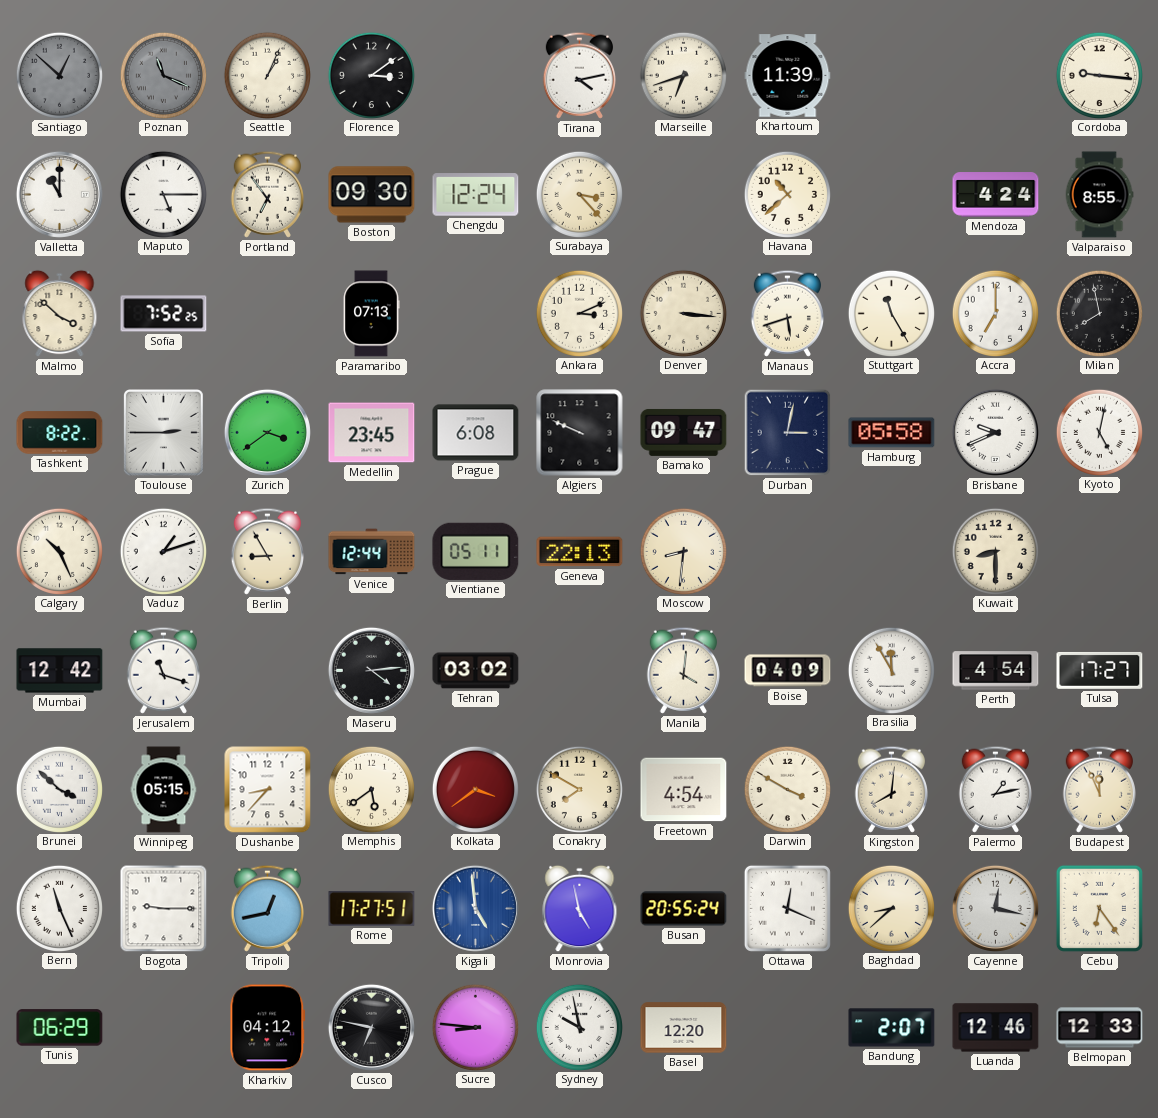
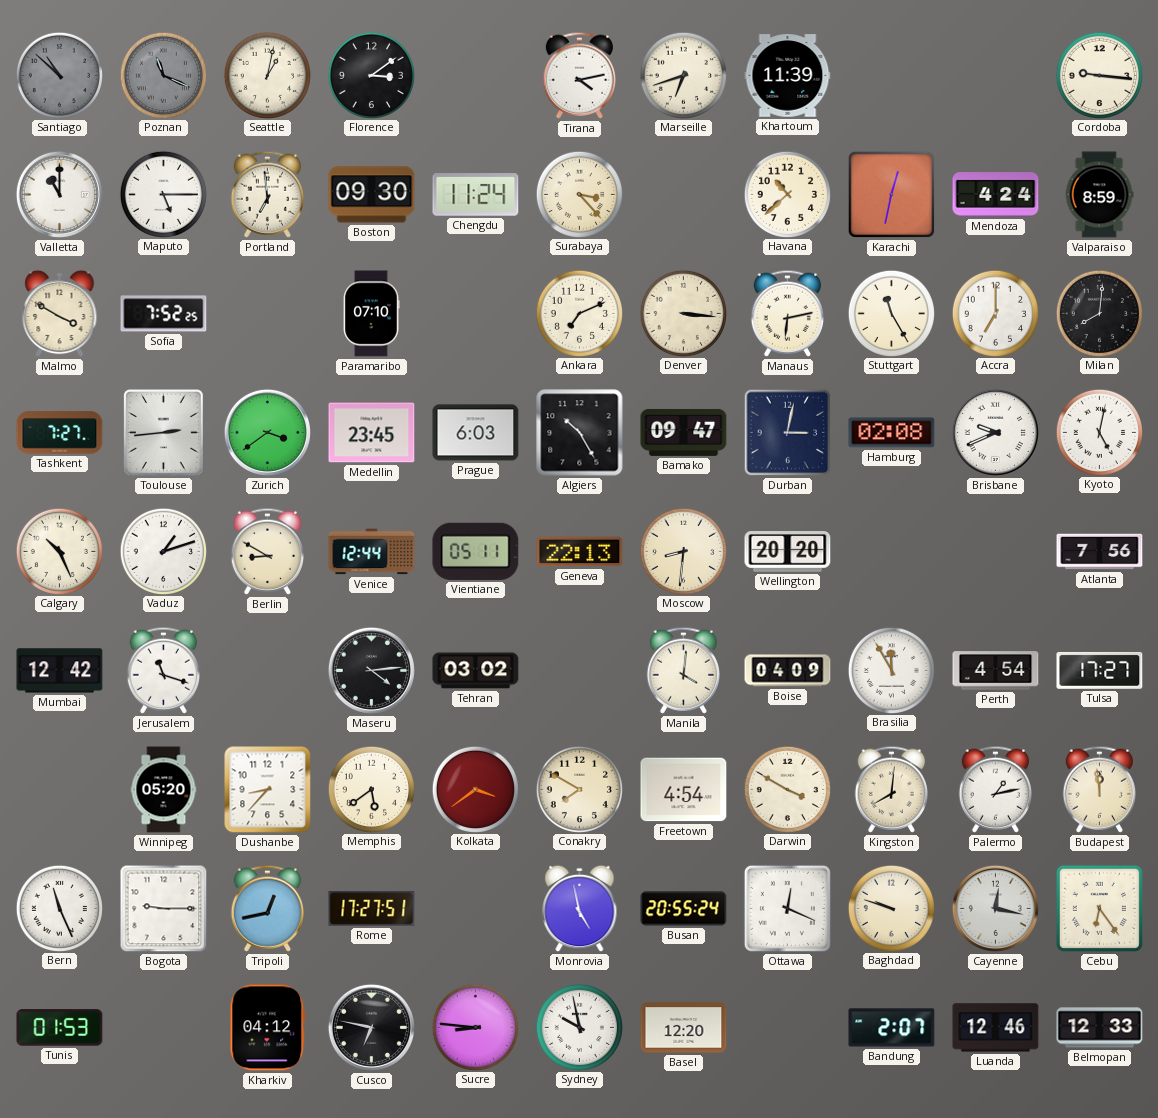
Santiago: 12:52 -> 10:52 (59, 75)
Seattle: 1:04 -> 1:02 (267, 75)
Portland: 6:54 -> 6:59 (267, 194)
Chengdu: 12:24 -> 11:24 (476, 195)
Karachi: none -> 12:32 (892, 195)
Valparaiso: 8:55 -> 8:59 (1099, 195)
Malmo: 3:52 -> 3:50 (60, 314)
Paramaribo: 07:13 -> 07:10 (371, 314)
Ankara: 3:11 -> 7:11 (579, 313)
Manaus: 5:42 -> 6:13 (787, 313)
Milan: 7:58 -> 8:01 (1099, 313)
Tashkent: 8:22 -> 7:27 (60, 433)
Toulouse: 2:45 -> 2:44 (164, 433)
Prague: 6:08 -> 6:03 (476, 433)
Algiers: 9:49 -> 10:25 (580, 433)
Hamburg: 05:58 -> 02:08 (892, 433)
Berlin: 8:55 -> 8:50 (267, 551)
Wellington: none -> 20:20 (788, 552)
Kuwait: 8:30 -> none (995, 551)
Atlanta: none -> 7:56 (1100, 552)
Brunei: 3:52 -> none (59, 789)
Winnipeg: 05:15 -> 05:20 (164, 790)
Budapest: 11:56 -> 11:59 (1099, 789)
Kigali: 4:59 -> none (475, 908)
Baghdad: 8:38 -> 9:48 (891, 908)
Tunis: 06:29 -> 01:53 (60, 1028)
